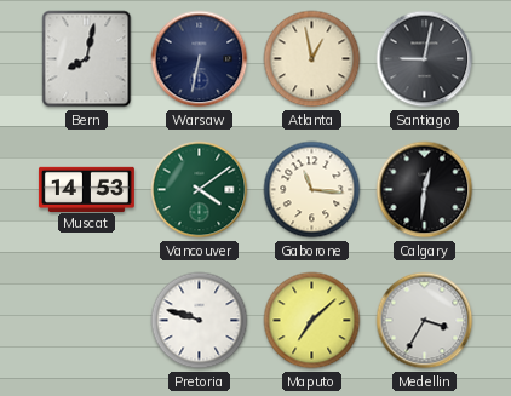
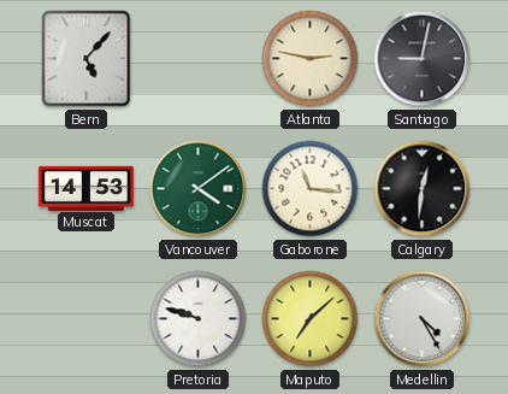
Bern: 8:02 -> 5:07 (87, 59)
Warsaw: 6:32 -> none (200, 59)
Atlanta: 12:58 -> 2:47 (311, 59)
Medellin: 3:35 -> 4:25 (423, 319)
